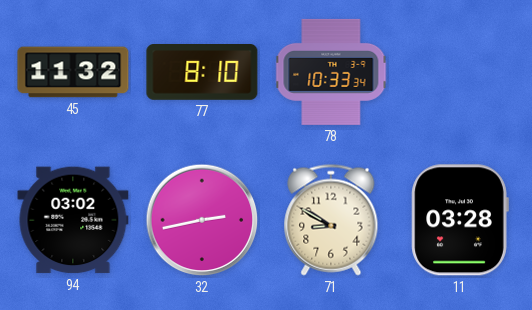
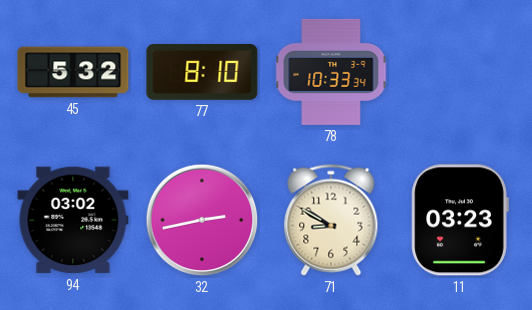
45: 11:32 -> 5:32 (73, 72)
11: 03:28 -> 03:23 (460, 220)
